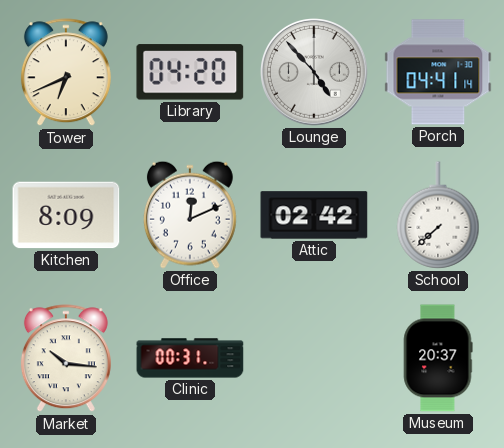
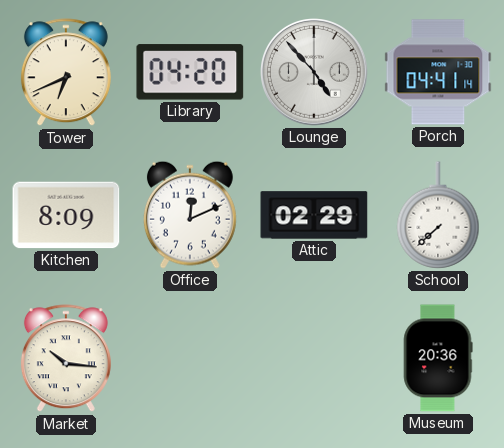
Attic: 02:42 -> 02:29 (314, 215)
Clinic: 00:31 -> none (190, 358)
Museum: 20:37 -> 20:36 (438, 358)
